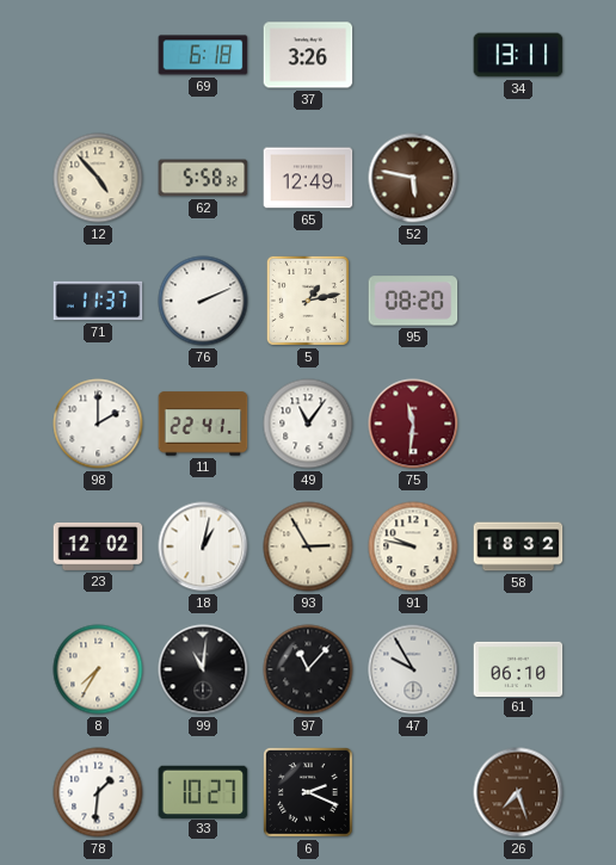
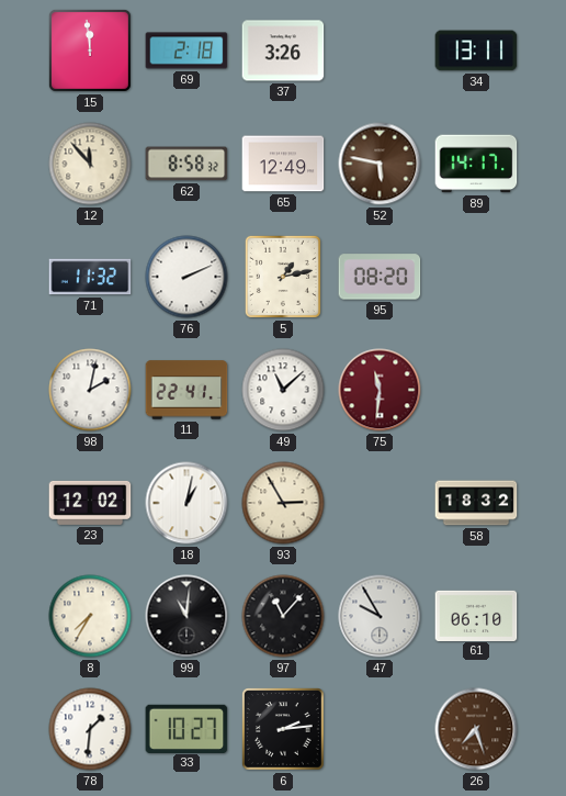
15: none -> 11:59 (90, 51)
69: 6:18 -> 2:18 (186, 51)
12: 4:53 -> 11:53 (90, 164)
62: 5:58 -> 8:58 (186, 164)
89: none -> 14:17 (476, 164)
71: 11:37 -> 11:32 (90, 277)
98: 2:00 -> 2:02 (90, 390)
49: 11:06 -> 11:08 (283, 390)
91: 9:47 -> none (413, 546)
6: 2:19 -> 2:14 (284, 730)
